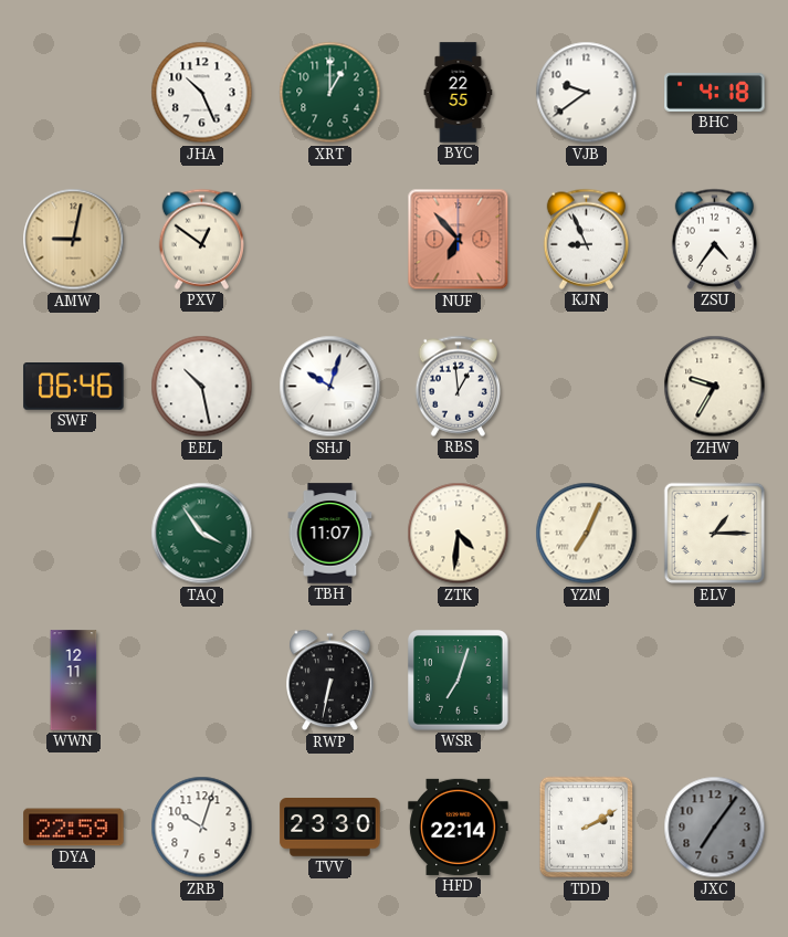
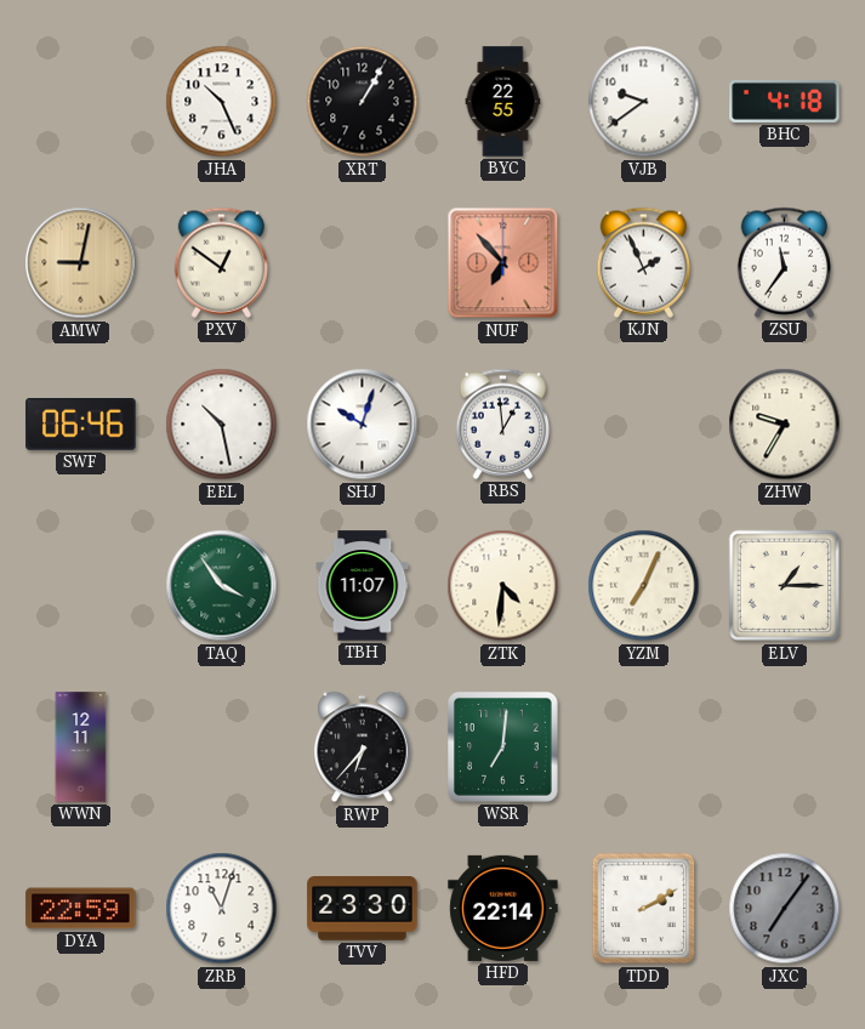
XRT: 1:00 -> 1:05 (363, 102)
XRT dial: green -> black (363, 102)
KJN: 8:56 -> 1:56 (643, 262)
ZSU: 4:36 -> 11:36 (784, 262)
RWP: 6:32 -> 6:37 (363, 747)
WSR: 7:03 -> 7:01 (503, 747)
ZRB: 10:03 -> 11:03 (222, 909)
